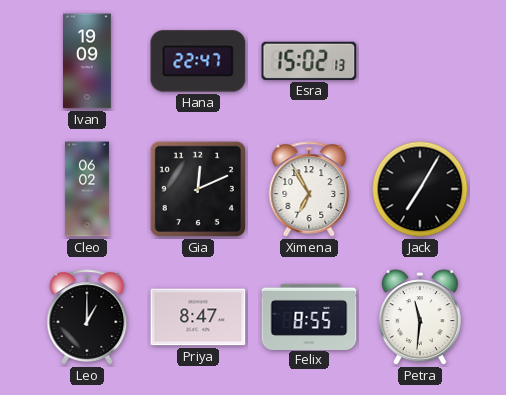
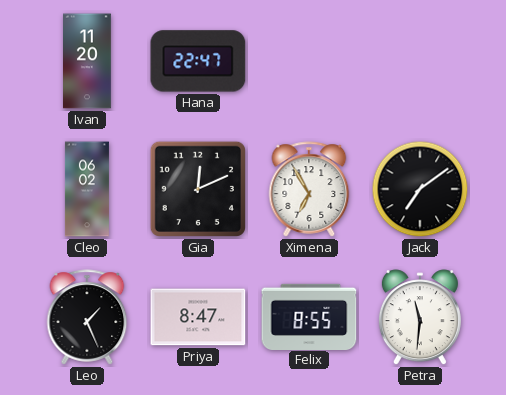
Ivan: 19:09 -> 11:20 (88, 61)
Esra: 15:02 -> none (309, 61)
Jack: 7:05 -> 7:09 (420, 189)
Leo: 1:00 -> 1:26 (87, 317)
